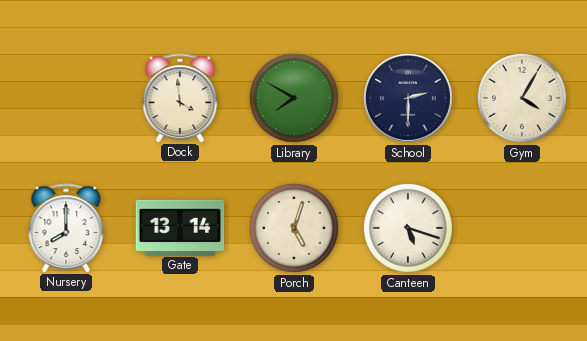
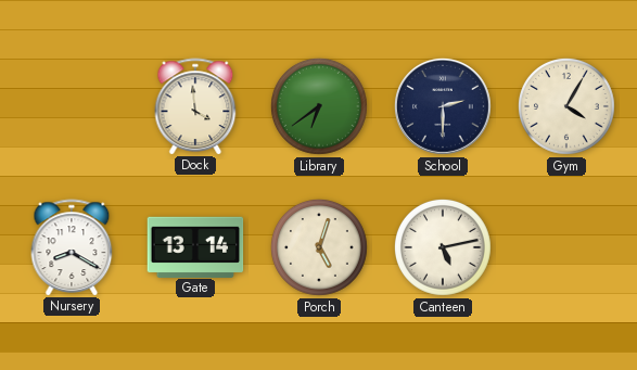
Library: 7:50 -> 6:39 (319, 106)
Nursery: 8:00 -> 8:20 (72, 247)
Canteen: 5:18 -> 5:13 (443, 247)
